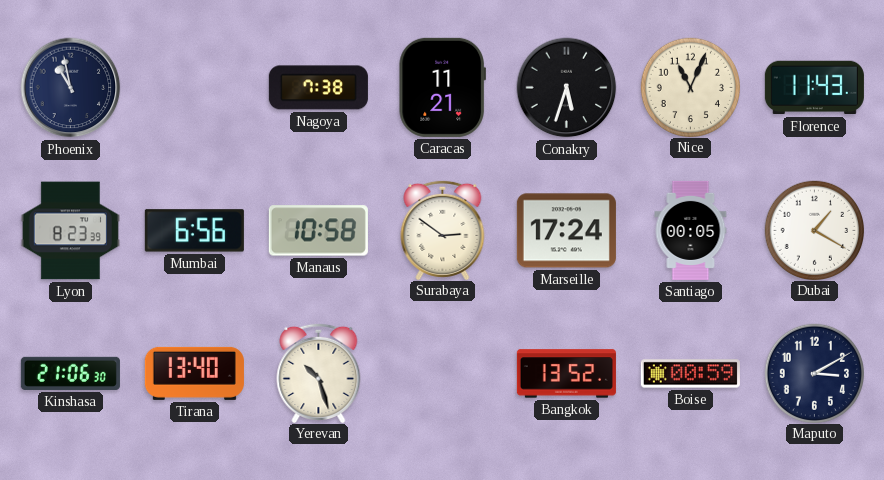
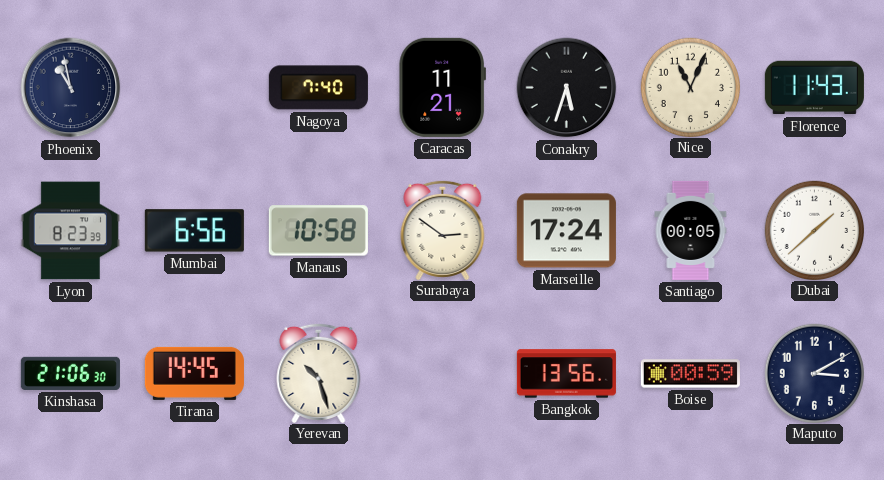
Nagoya: 7:38 -> 7:40 (318, 88)
Dubai: 1:20 -> 1:38 (814, 230)
Tirana: 13:40 -> 14:45 (194, 373)
Bangkok: 13:52 -> 13:56 (566, 374)
